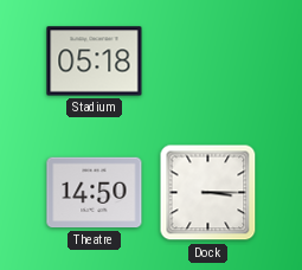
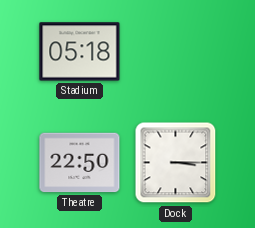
Theatre: 14:50 -> 22:50 (80, 163)
